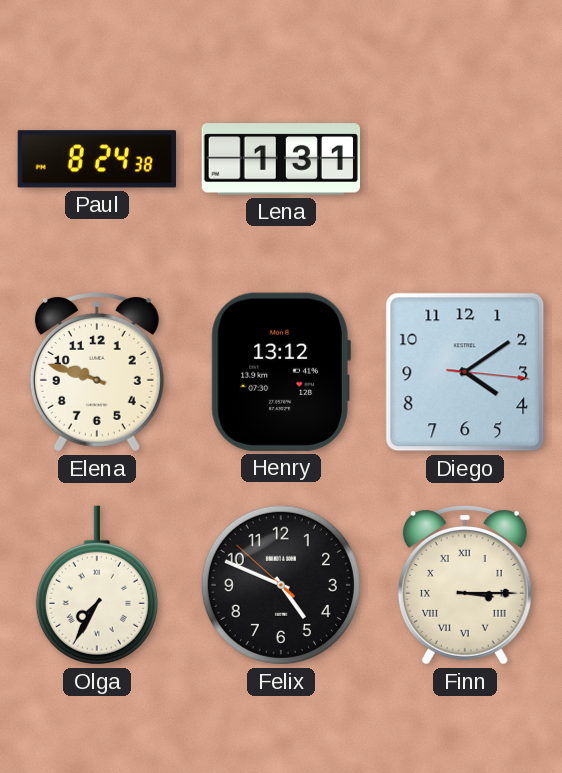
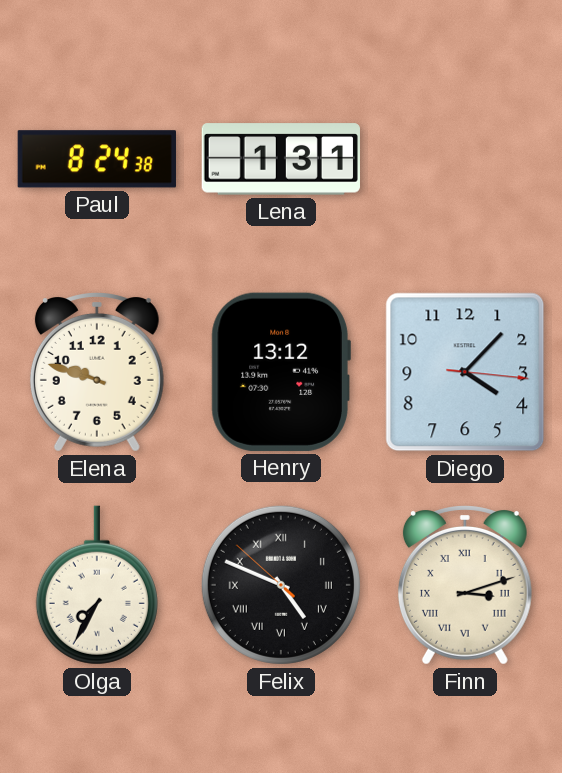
Diego: 4:09 -> 4:07 (465, 372)
Felix numerals: Arabic -> Roman (281, 585)
Finn: 3:15 -> 3:12 (465, 586)
